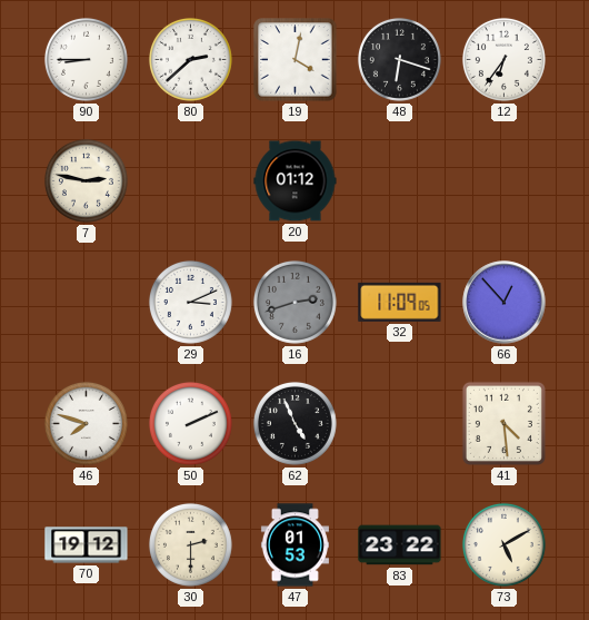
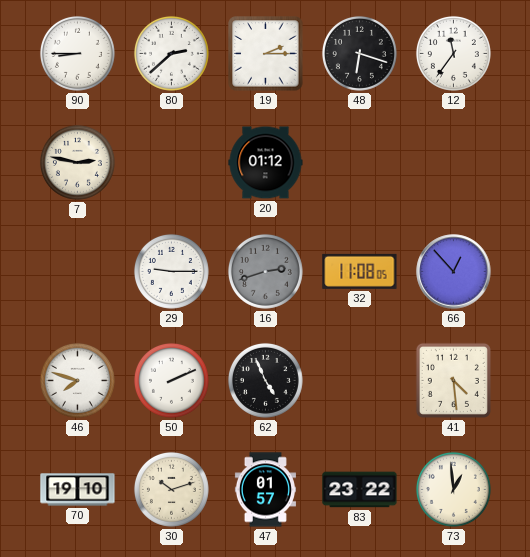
19: 4:02 -> 2:15 (266, 54)
12: 6:36 -> 11:36 (453, 53)
29: 3:11 -> 9:15 (171, 271)
32: 11:09 -> 11:08 (360, 271)
70: 19:12 -> 19:10 (78, 490)
30: 2:30 -> 10:12 (171, 489)
47: 01:53 -> 01:57 (265, 490)
73: 5:10 -> 12:59 (453, 489)
